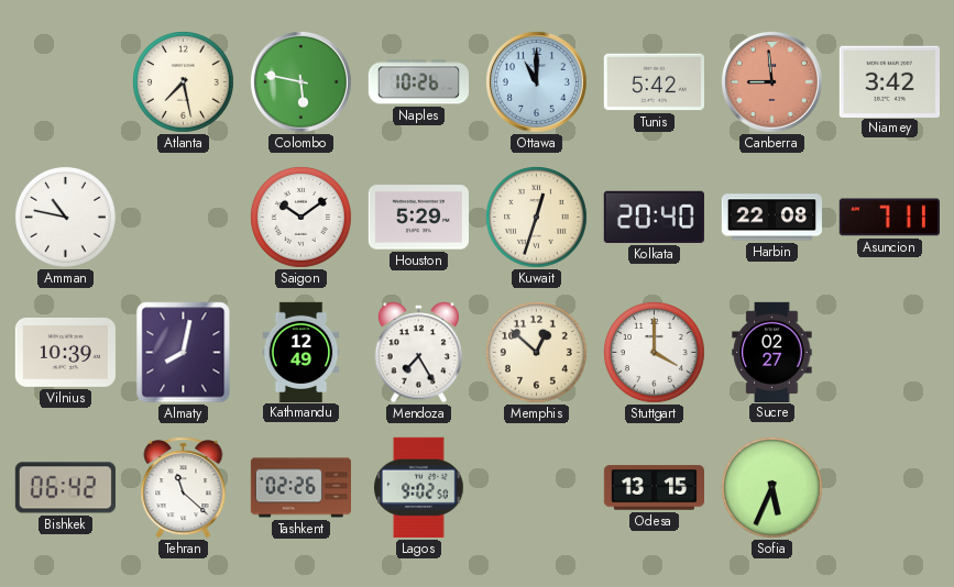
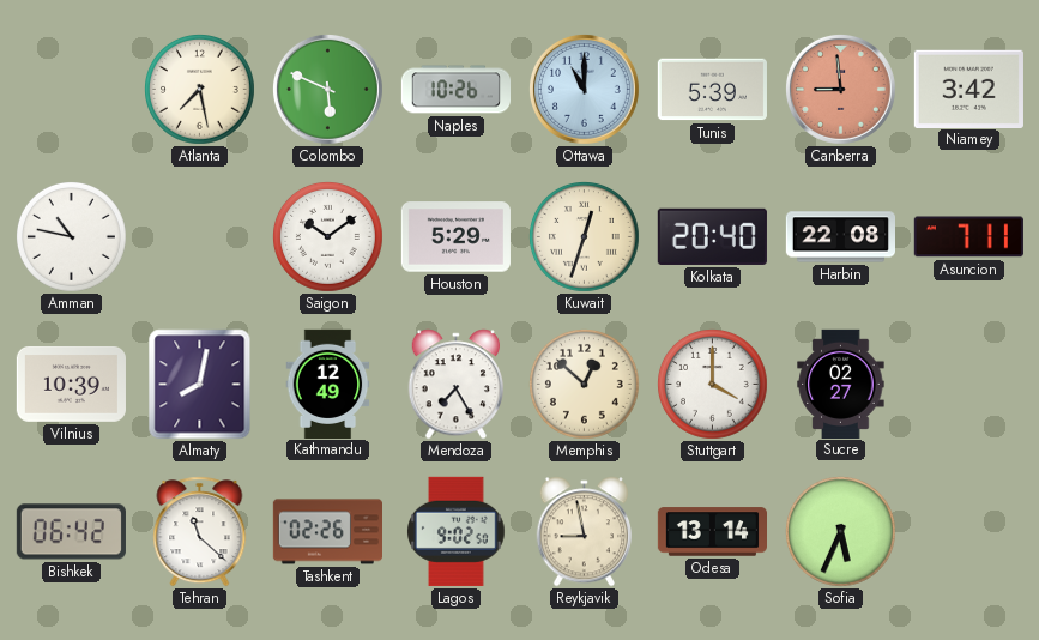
Colombo: 5:47 -> 5:49 (327, 89)
Tunis: 5:42 -> 5:39 (712, 90)
Reykjavik: none -> 8:58 (584, 532)
Odesa: 13:15 -> 13:14 (712, 532)
